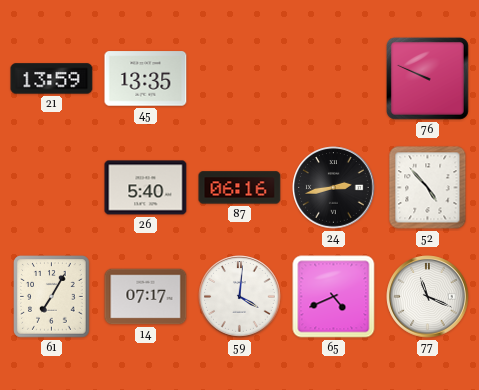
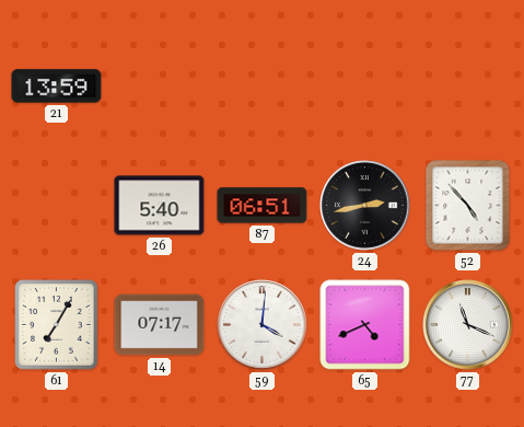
45: 13:35 -> none (146, 79)
76: 9:49 -> none (427, 78)
87: 06:16 -> 06:51 (263, 206)
